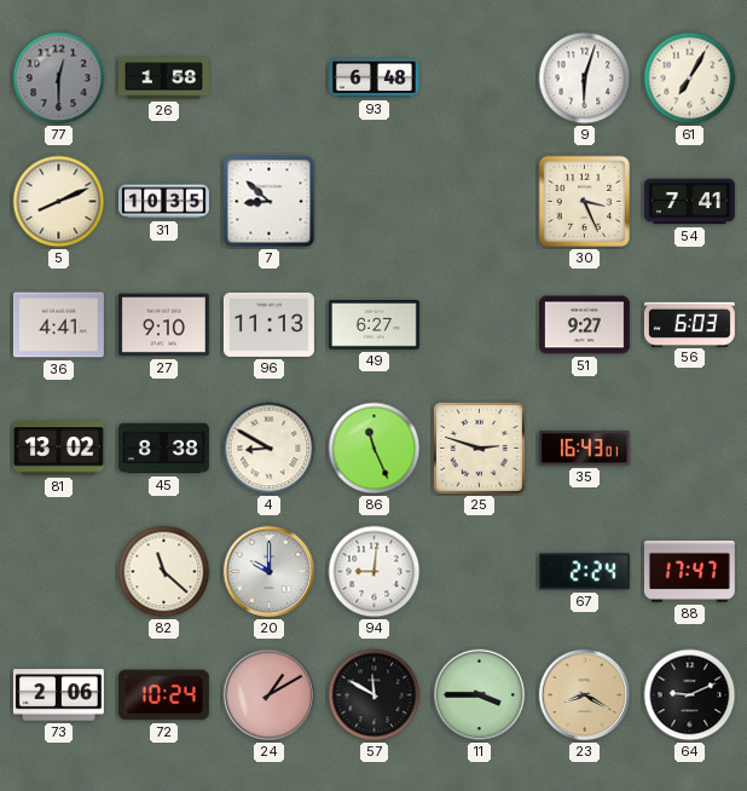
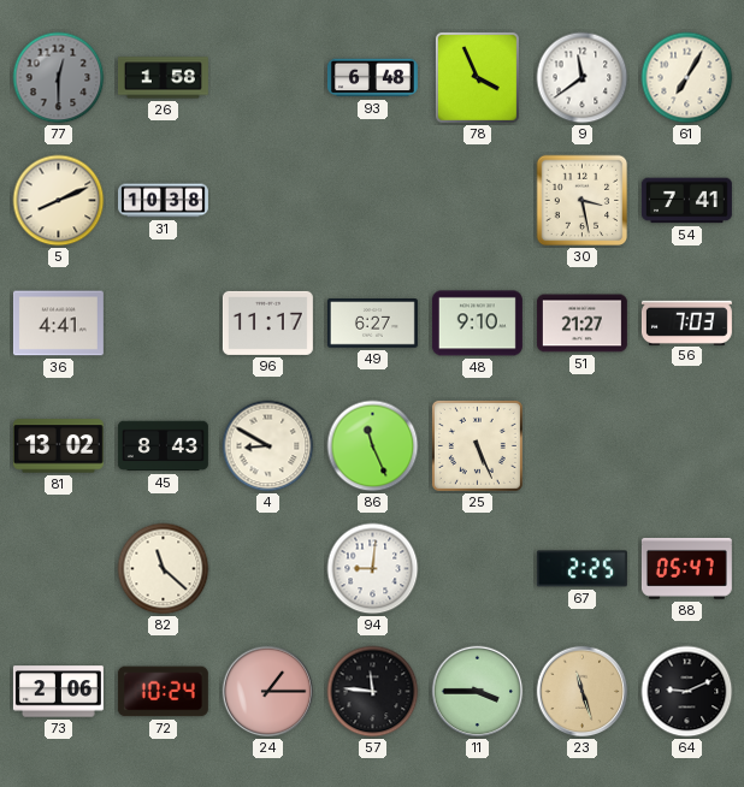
78: none -> 3:56 (477, 77)
9: 6:03 -> 11:39 (583, 78)
31: 10:35 -> 10:38 (164, 201)
7: 8:52 -> none (270, 202)
30: 3:26 -> 3:28 (583, 201)
27: 9:10 -> none (163, 325)
96: 11:13 -> 11:17 (267, 323)
48: none -> 9:10 (477, 324)
51: 9:27 -> 21:27 (581, 324)
56: 6:03 -> 7:03 (686, 323)
45: 8:38 -> 8:43 (163, 446)
25: 2:48 -> 5:26 (477, 445)
35: 16:43 -> none (584, 449)
20: 10:00 -> none (270, 572)
67: 2:24 -> 2:25 (581, 569)
88: 17:47 -> 05:47 (686, 568)
24: 1:10 -> 1:15 (268, 692)
57: 11:50 -> 11:46 (373, 692)
23: 8:20 -> 11:27 (583, 692)
